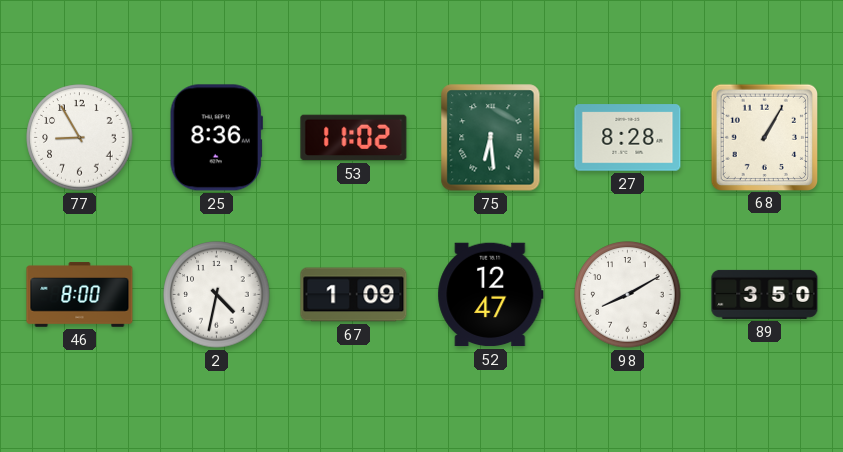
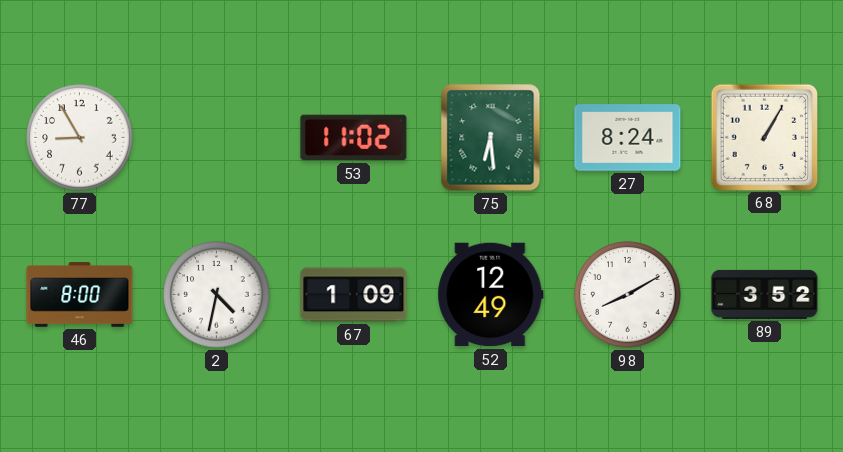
25: 8:36 -> none (216, 138)
27: 8:28 -> 8:24 (628, 138)
52: 12:47 -> 12:49 (491, 295)
89: 3:50 -> 3:52 (765, 294)
